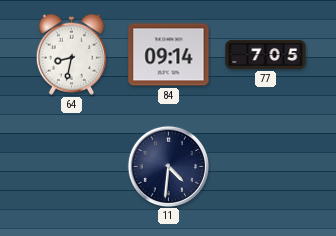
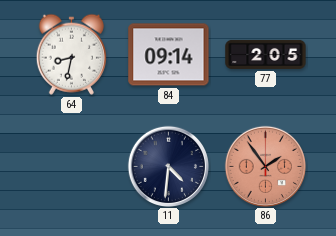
77: 7:05 -> 2:05 (266, 54)
86: none -> 1:54 (265, 166)
